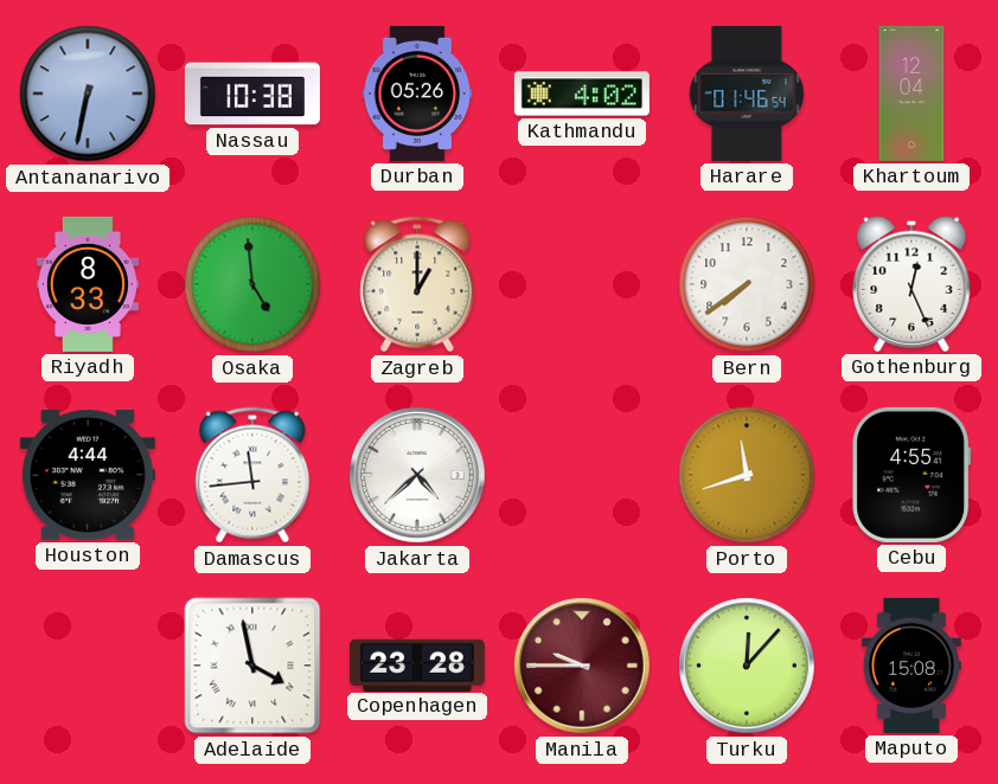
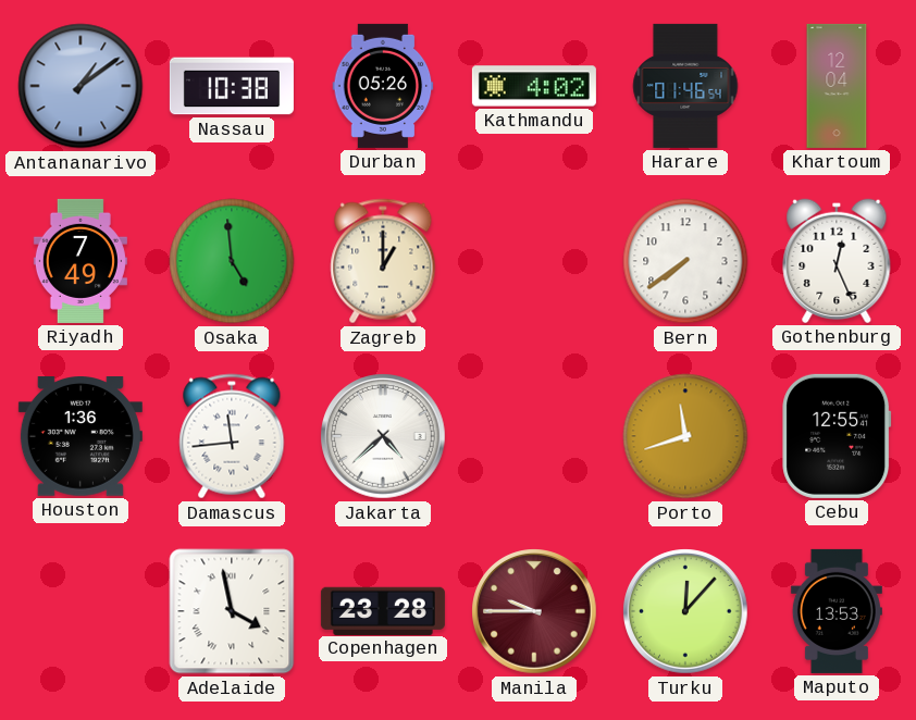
Antananarivo: 6:32 -> 1:09 (81, 86)
Riyadh: 8:33 -> 7:49 (81, 261)
Houston: 4:44 -> 1:36 (81, 437)
Cebu: 4:55 -> 12:55 (837, 436)
Maputo: 15:08 -> 13:53 (837, 611)
